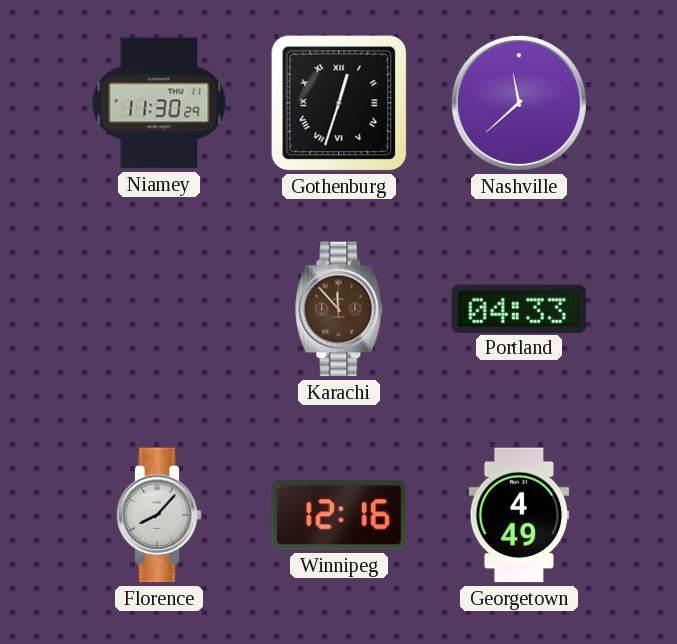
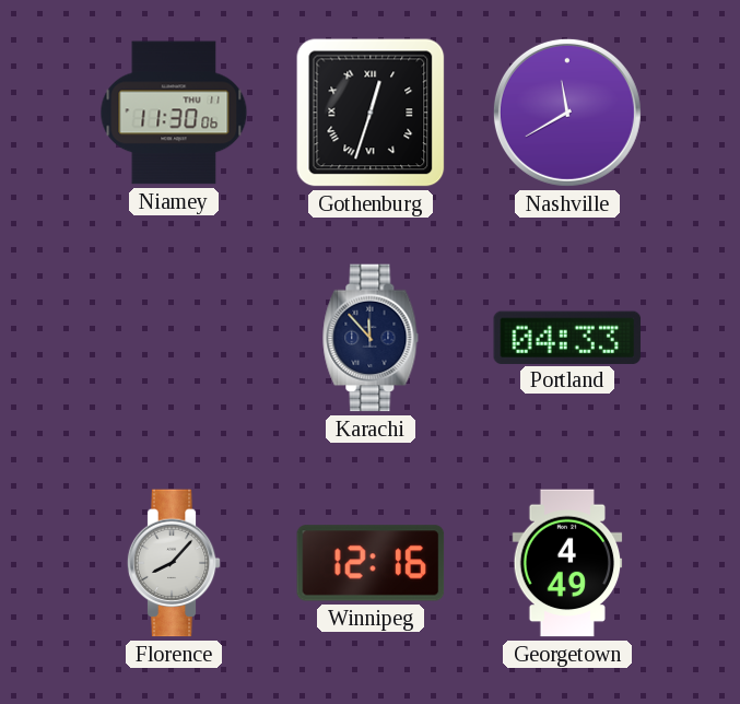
Niamey: 11:30:29 -> 11:30:06 (174, 113)
Nashville: 11:38 -> 11:40 (567, 113)
Karachi dial: brown -> navy (371, 338)
